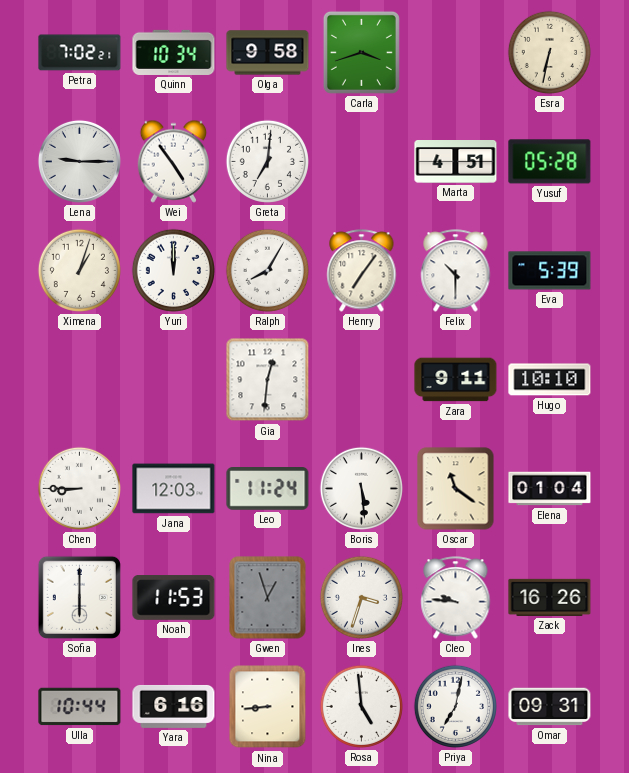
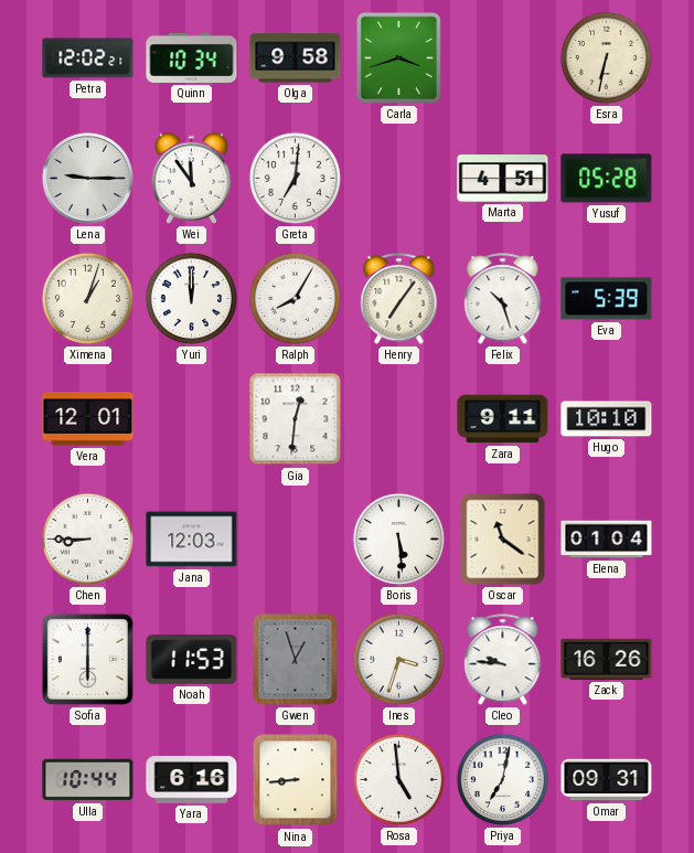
Petra: 7:02 -> 12:02 (88, 58)
Wei: 4:54 -> 11:54 (192, 178)
Felix: 10:30 -> 10:27 (503, 299)
Vera: none -> 12:01 (88, 419)
Leo: 11:24 -> none (268, 489)
